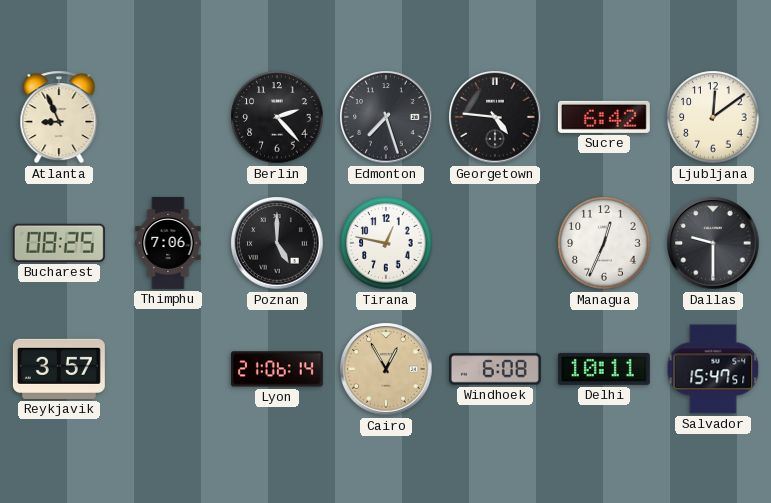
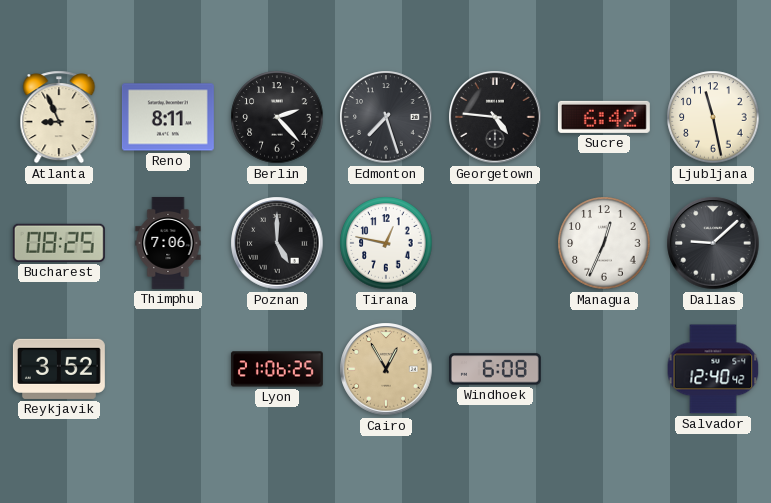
Reno: none -> 8:11 (168, 117)
Ljubljana: 12:09 -> 11:28 (713, 117)
Dallas: 9:30 -> 9:08 (713, 243)
Reykjavik: 3:57 -> 3:52 (59, 369)
Lyon: 21:06:14 -> 21:06:25 (277, 369)
Delhi: 10:11 -> none (604, 369)
Salvador: 15:47 -> 12:40 (713, 369)
